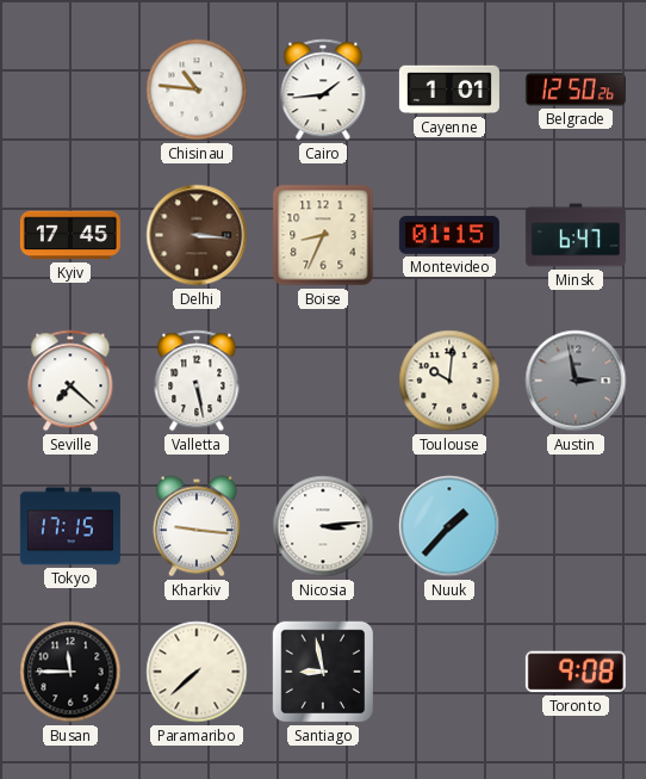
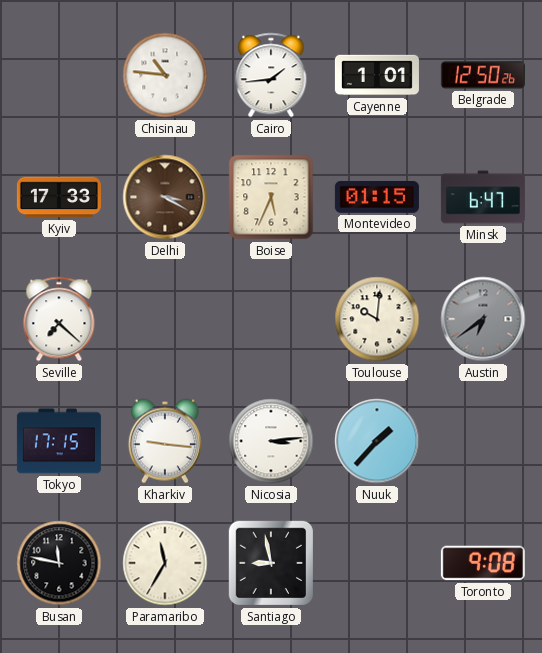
Kyiv: 17:45 -> 17:33 (59, 197)
Delhi: 3:16 -> 3:20 (165, 197)
Boise: 8:34 -> 5:34 (271, 197)
Valletta: 5:28 -> none (197, 381)
Austin: 2:58 -> 6:39 (483, 319)
Busan: 11:45 -> 11:47 (59, 563)
Paramaribo: 7:38 -> 11:35 (165, 563)
